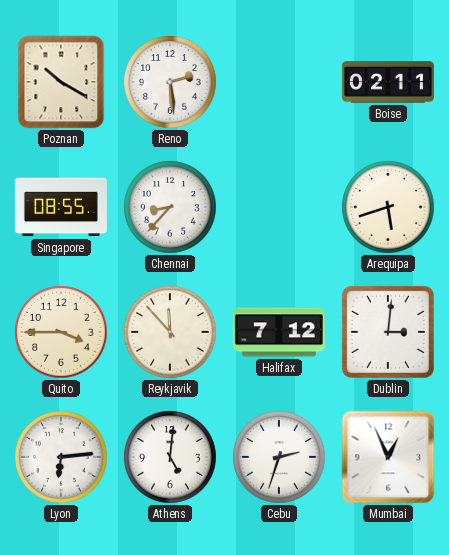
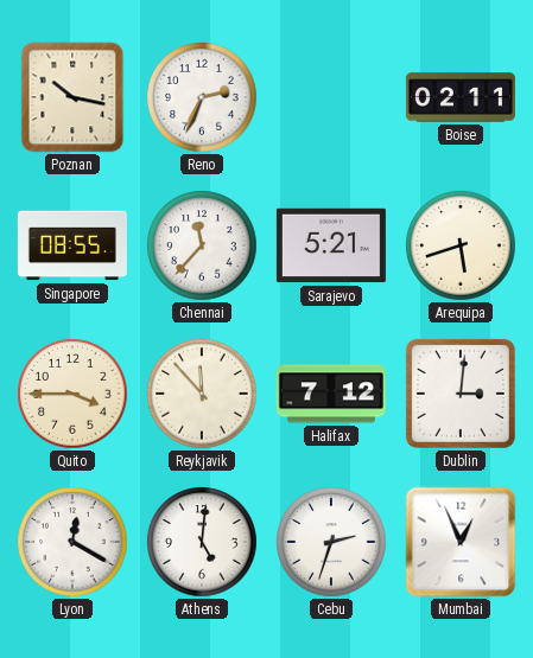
Poznan: 10:20 -> 10:17 (72, 97)
Reno: 2:29 -> 2:34 (202, 97)
Chennai: 8:37 -> 11:37 (202, 245)
Sarajevo: none -> 5:21 (331, 245)
Lyon: 6:14 -> 12:20 (72, 542)
